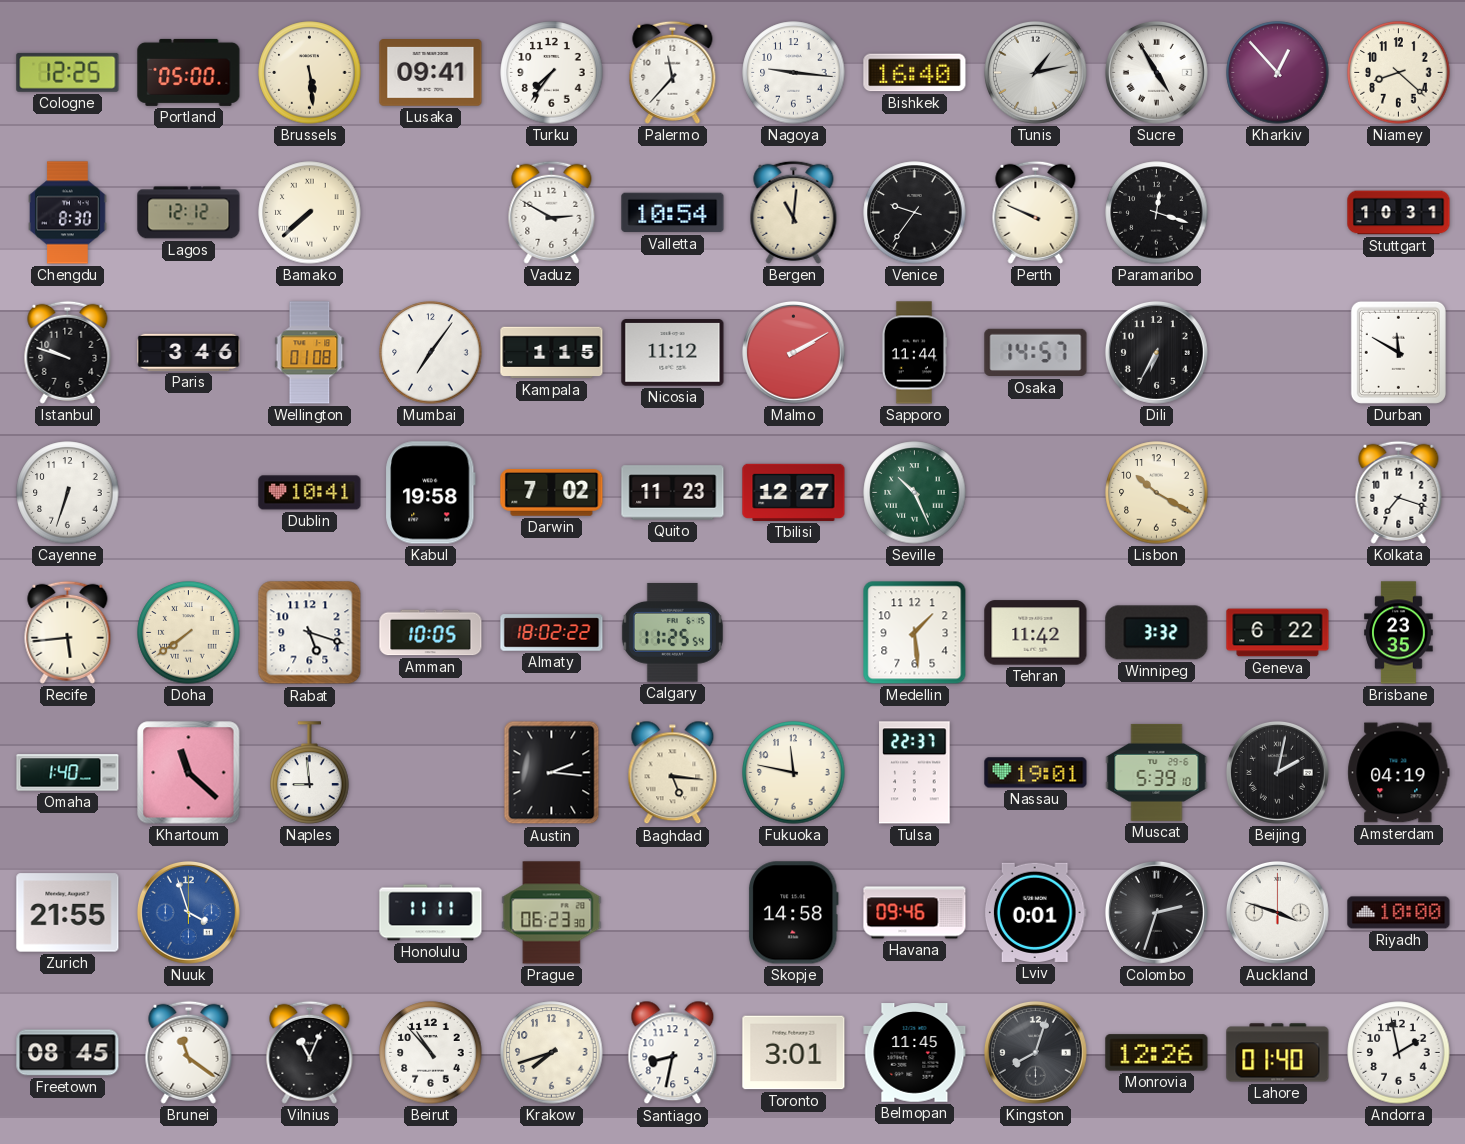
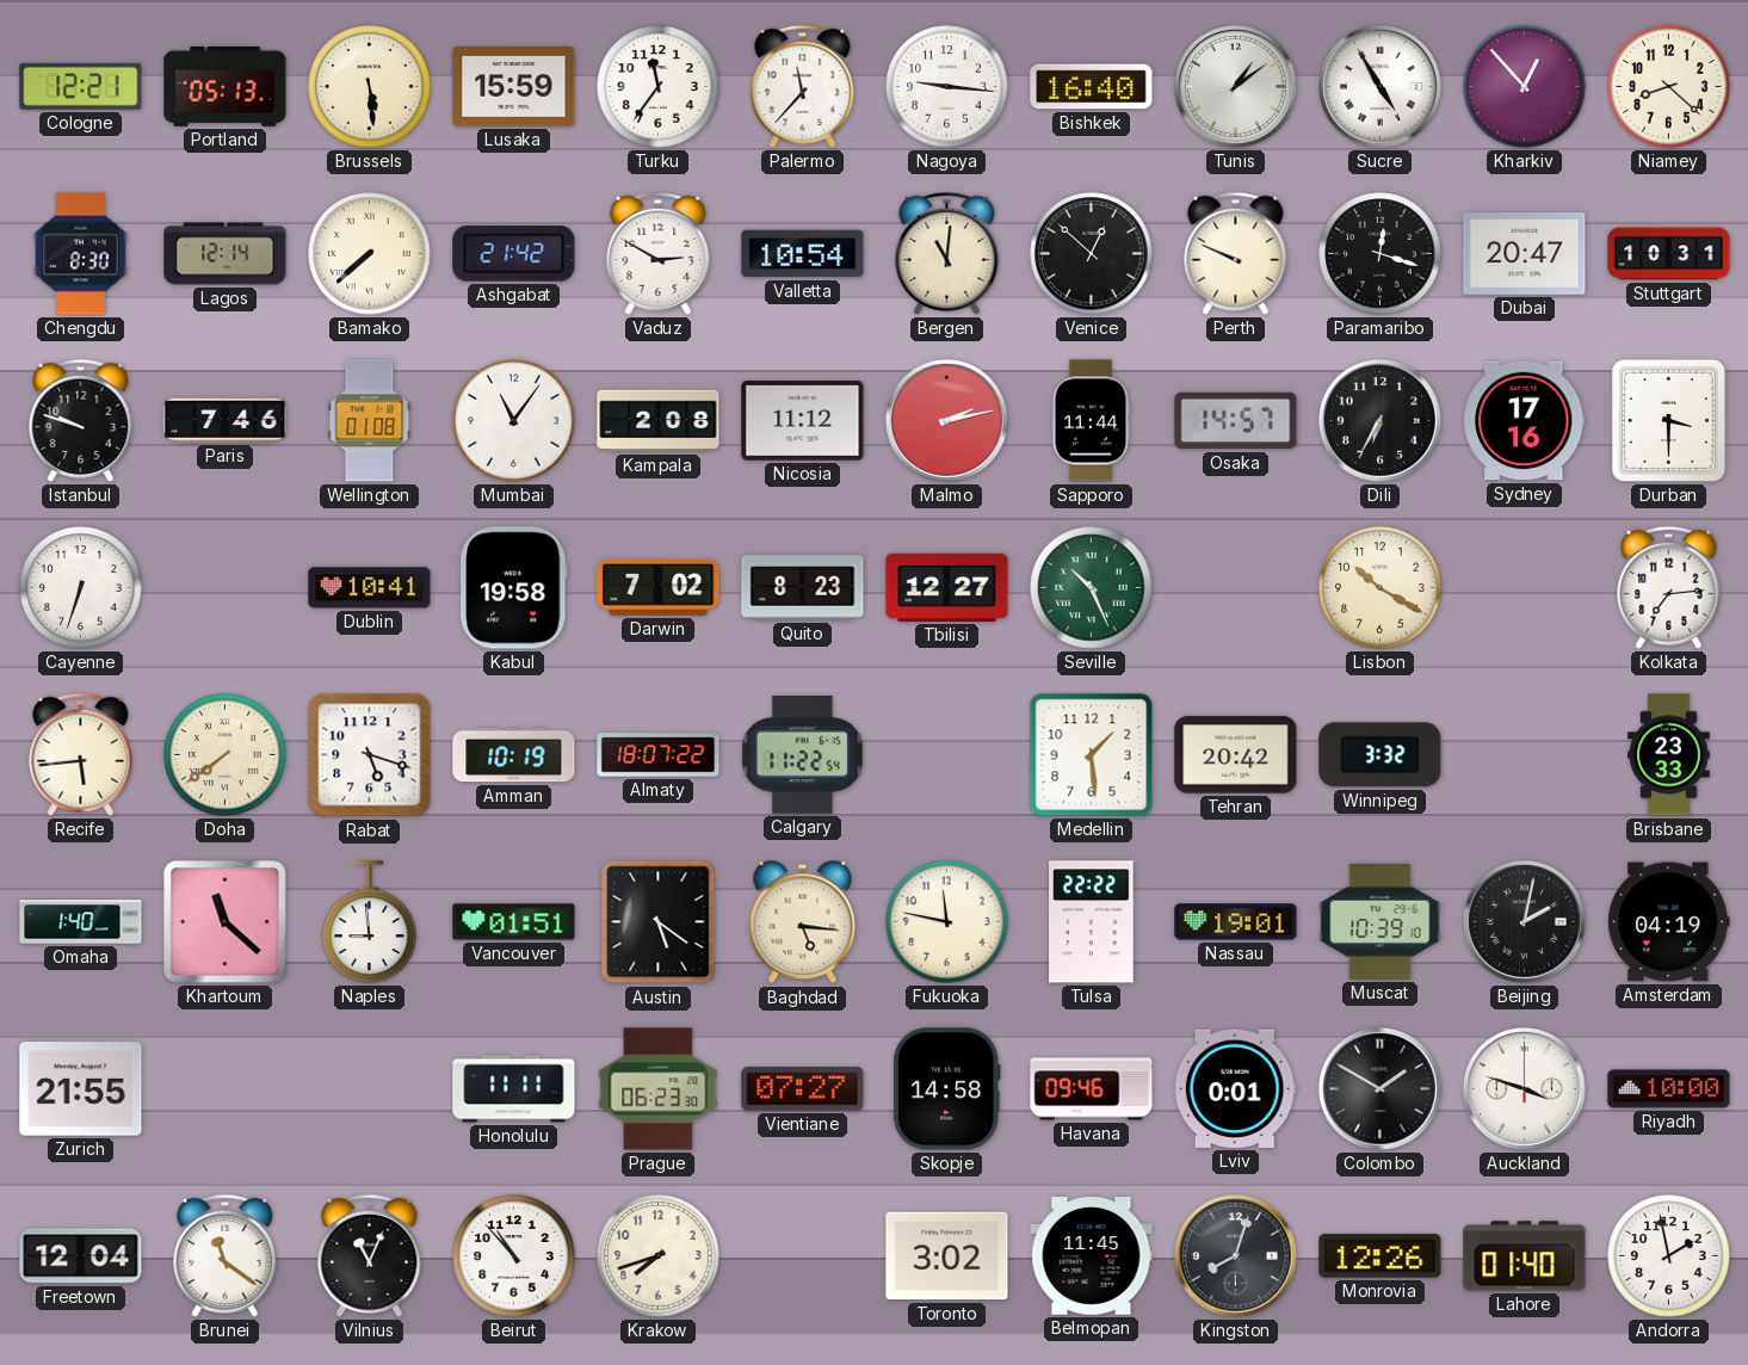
Cologne: 12:25 -> 12:21 (81, 86)
Portland: 05:00 -> 05:13 (226, 86)
Lusaka: 09:41 -> 15:59 (514, 87)
Turku: 7:36 -> 11:36 (659, 87)
Tunis: 1:13 -> 1:09 (1235, 86)
Lagos: 12:12 -> 12:14 (226, 254)
Ashgabat: none -> 21:42 (514, 254)
Venice: 9:36 -> 12:52 (1092, 254)
Dubai: none -> 20:47 (1525, 254)
Paris: 3:46 -> 7:46 (226, 420)
Mumbai: 7:06 -> 11:06 (514, 421)
Kampala: 1:15 -> 2:08 (659, 421)
Malmo: 2:10 -> 2:13 (946, 420)
Sydney: none -> 17:16 (1525, 421)
Durban: 11:50 -> 3:30 (1668, 420)
Quito: 11:23 -> 8:23 (803, 588)
Kolkata: 7:18 -> 7:14 (1669, 587)
Amman: 10:05 -> 10:19 (514, 755)
Almaty: 18:02 -> 18:07 (659, 755)
Calgary: 11:25 -> 11:22 (802, 754)
Tehran: 11:42 -> 20:42 (1236, 755)
Geneva: 6:22 -> none (1278, 633)
Brisbane: 23:35 -> 23:33 (1669, 755)
Vancouver: none -> 01:51 (514, 922)
Austin: 2:16 -> 5:21 (659, 922)
Tulsa: 22:37 -> 22:22 (1092, 922)
Muscat: 5:39 -> 10:39 (1381, 921)
Nuuk: 3:57 -> none (188, 912)
Vientiane: none -> 07:27 (803, 1089)
Colombo: 2:33 -> 1:50 (1379, 1088)
Freetown: 08:45 -> 12:04 (81, 1256)
Santiago: 8:32 -> none (673, 1053)
Toronto: 3:01 -> 3:02 (947, 1256)
